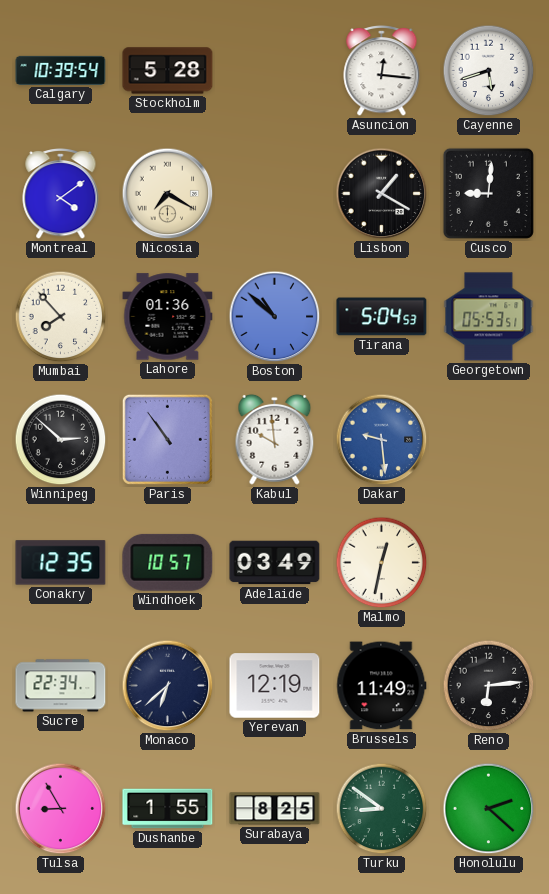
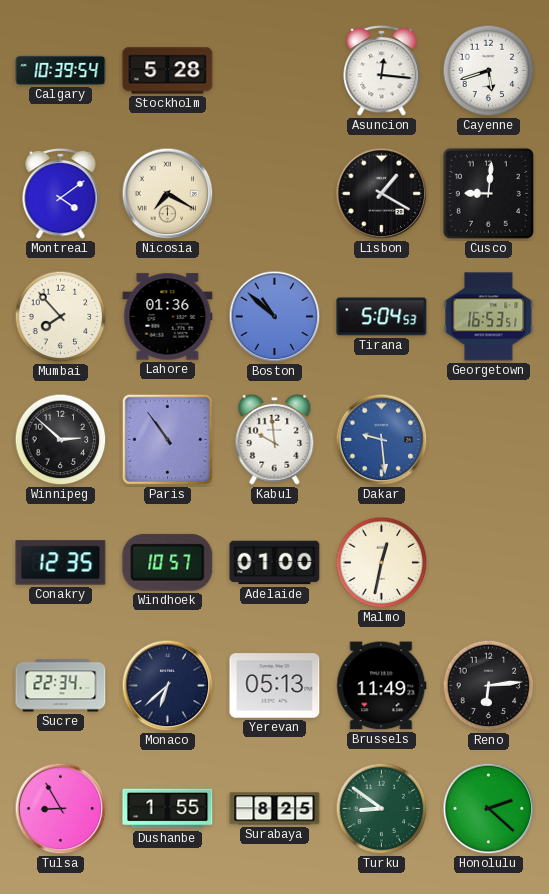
Georgetown: 05:53 -> 16:53 (489, 317)
Adelaide: 03:49 -> 01:00 (275, 563)
Yerevan: 12:19 -> 05:13 (275, 686)
